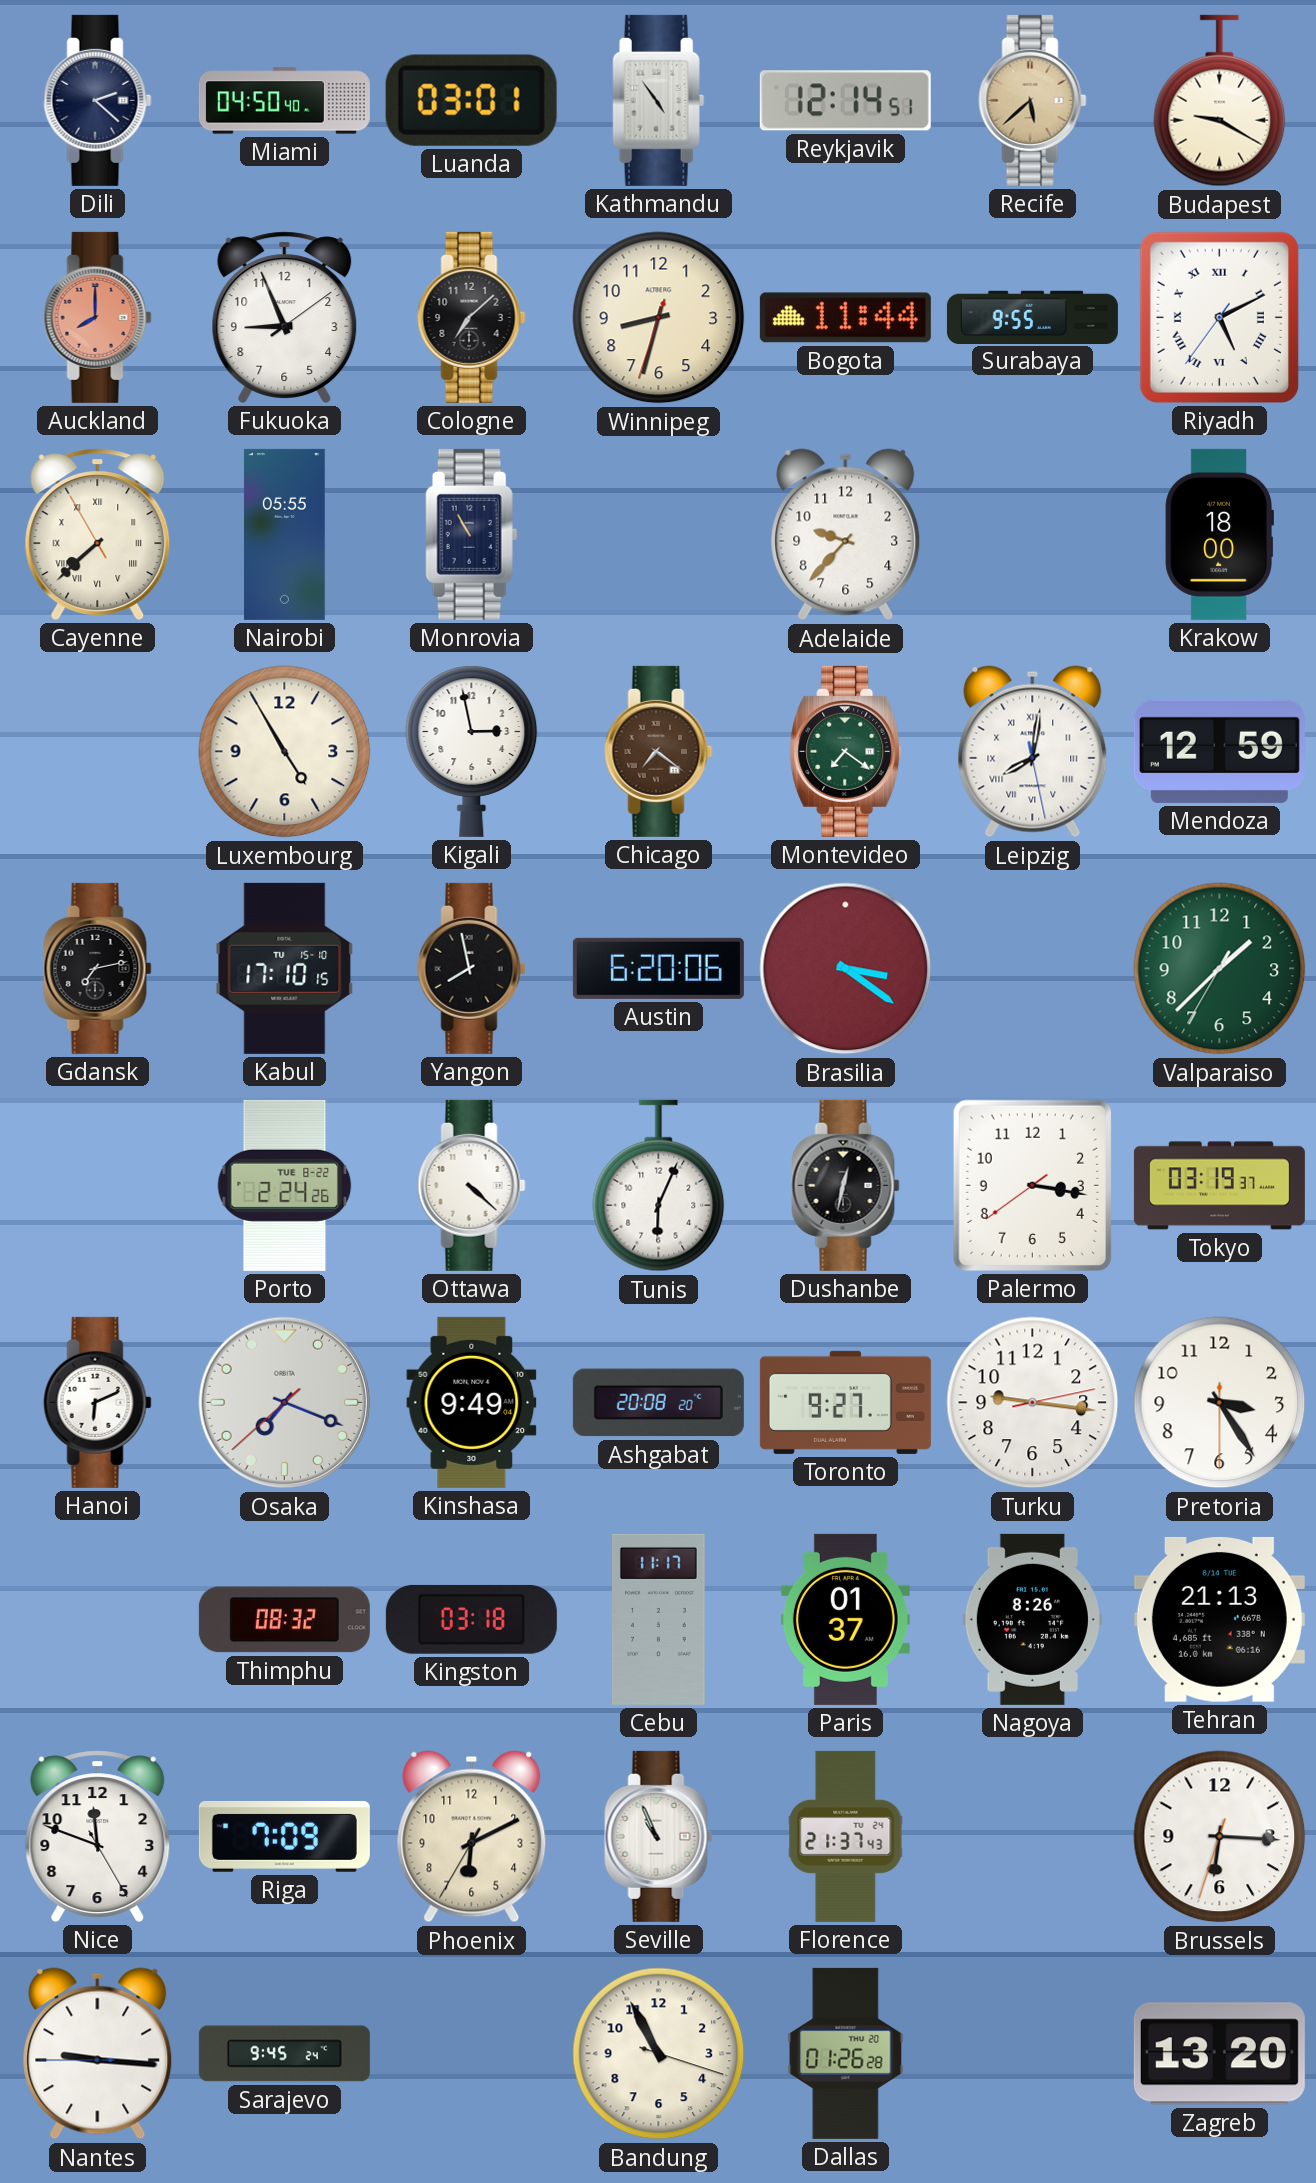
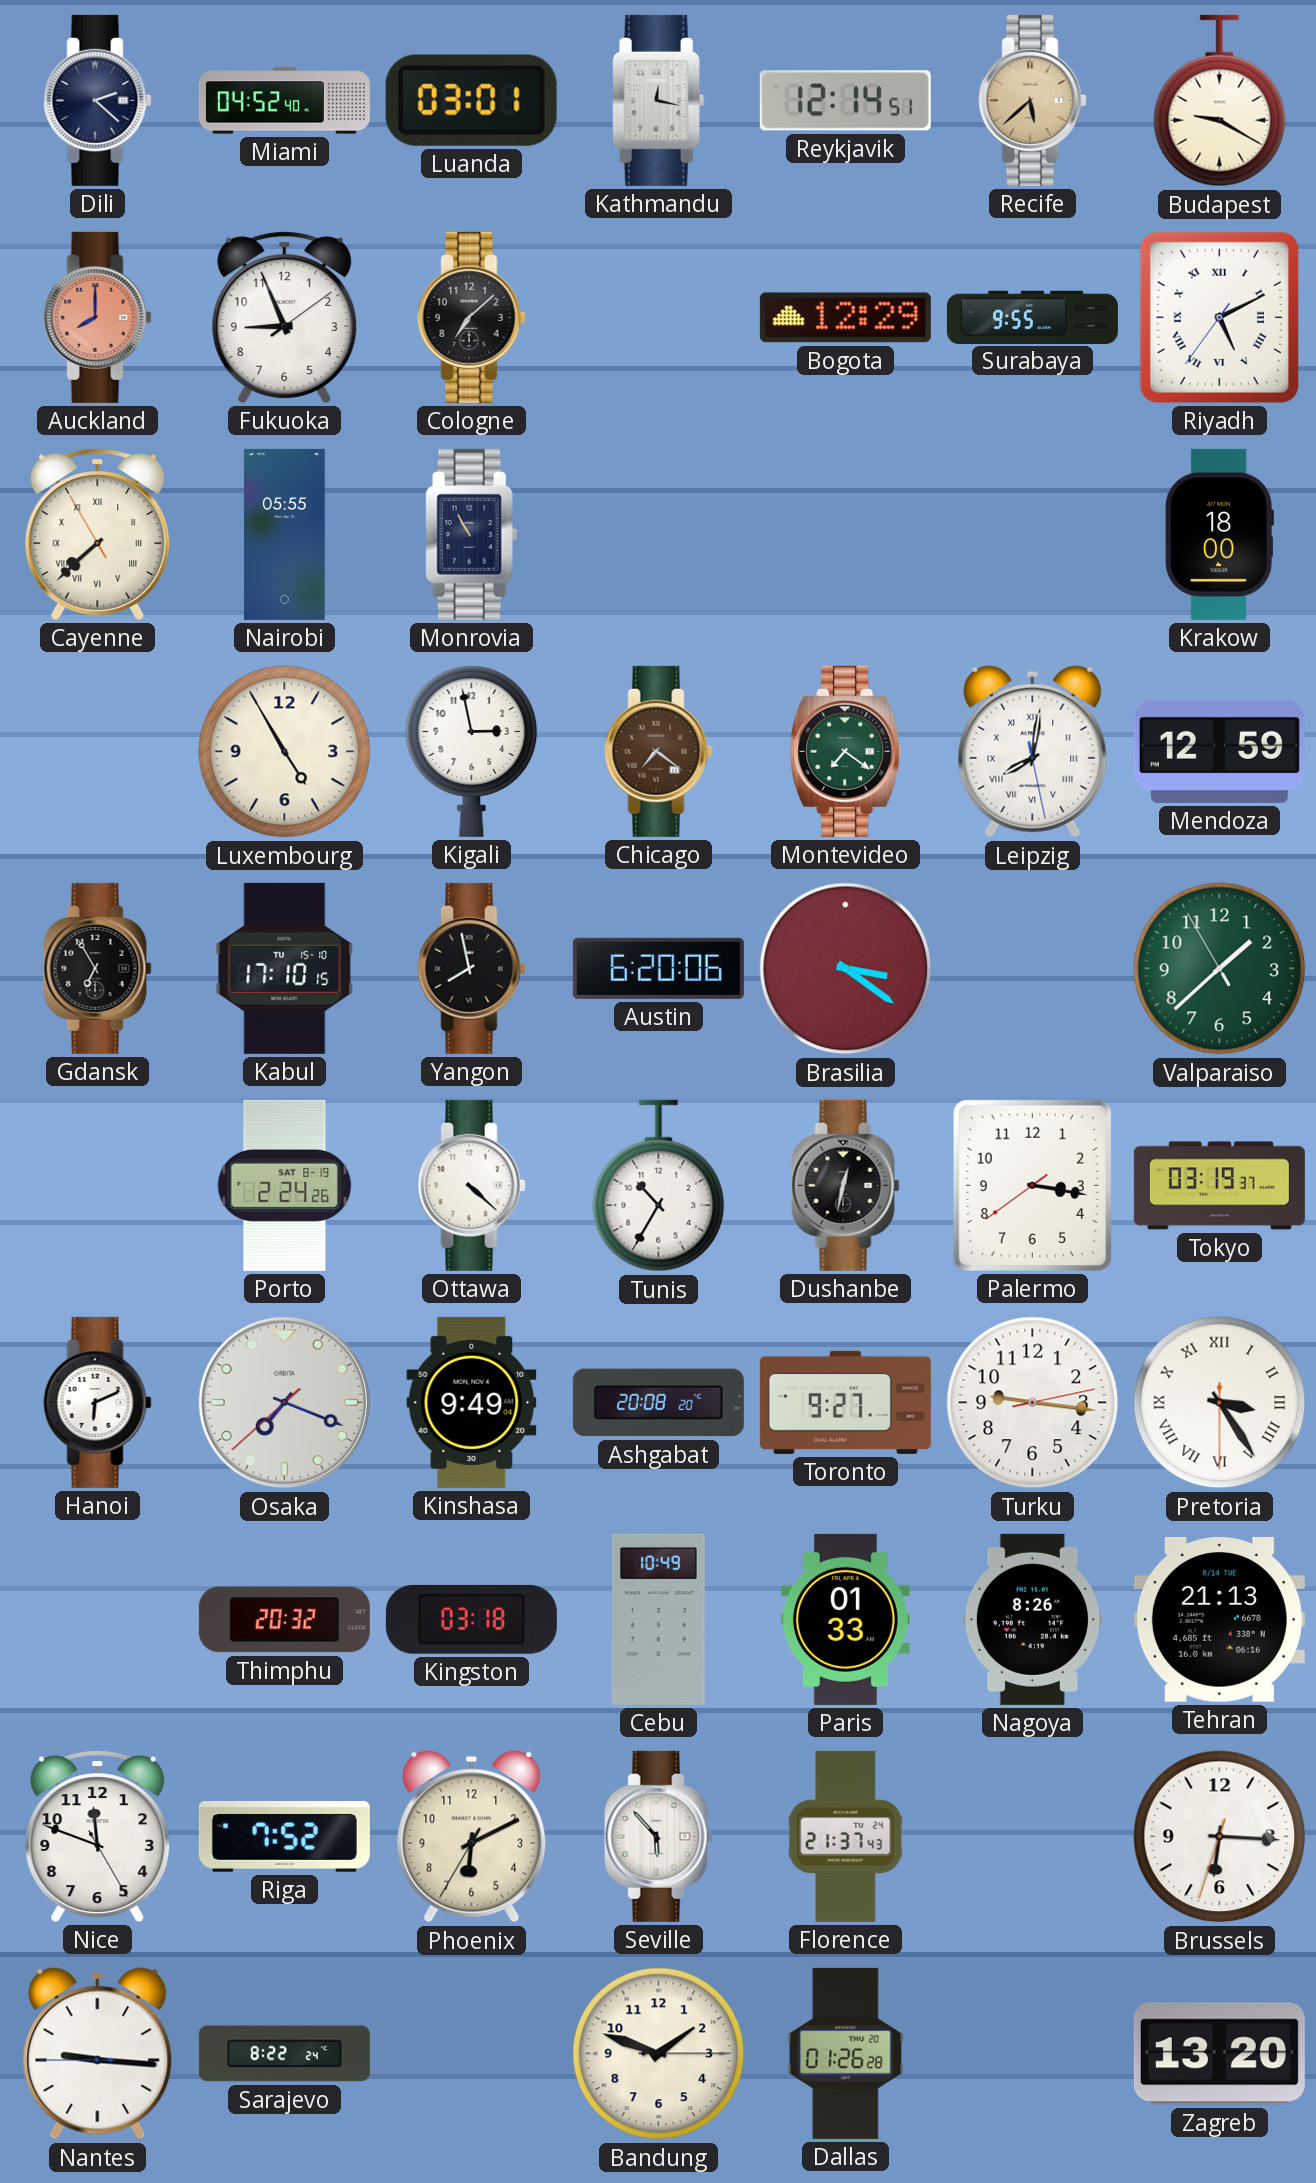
Miami: 04:50 -> 04:52 (284, 101)
Kathmandu: 4:54 -> 12:17 (659, 100)
Winnipeg: 8:32 -> none (659, 318)
Bogota: 11:44 -> 12:29 (845, 318)
Adelaide: 9:37 -> none (846, 535)
Gdansk: 7:13 -> 6:55 (98, 968)
Valparaiso: 1:37:35 -> 1:37:55 (1220, 969)
Porto date: TUE 8-22 -> SAT 8-19 (285, 1185)
Tunis: 6:04 -> 10:35 (659, 1186)
Pretoria numerals: Arabic -> Roman (1220, 1403)
Thimphu: 08:32 -> 20:32 (284, 1620)
Cebu: 11:17 -> 10:49 (658, 1619)
Paris: 01:37 -> 01:33 (845, 1619)
Riga: 7:09 -> 7:52 (284, 1836)
Seville: 10:56 -> 5:53 (659, 1836)
Sarajevo: 9:45 -> 8:22 (284, 2054)
Bandung: 10:55 -> 1:48 (659, 2054)
